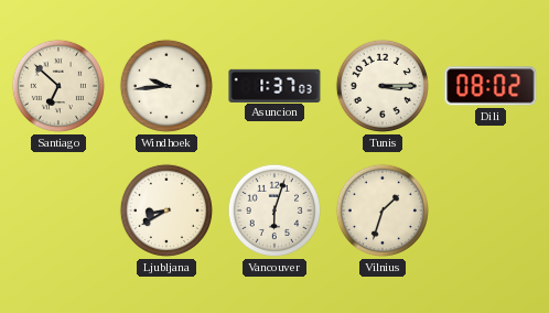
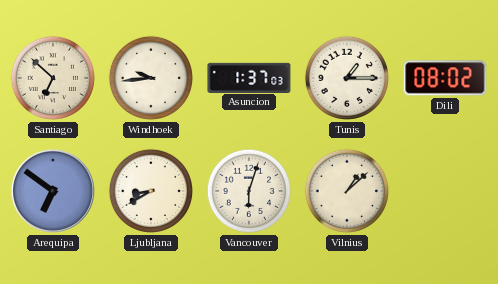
Tunis: 3:15 -> 1:15 (347, 78)
Arequipa: none -> 6:51 (53, 191)
Vilnius: 1:33 -> 1:08 (347, 191)
